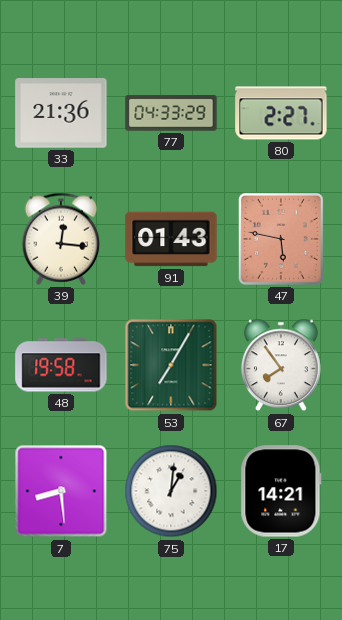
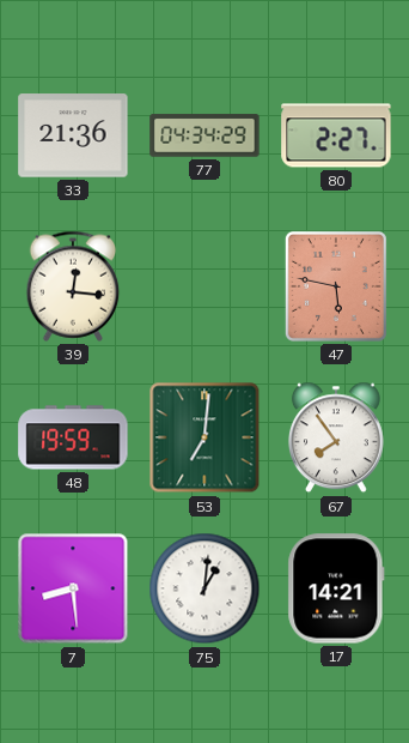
77: 04:33 -> 04:34 (204, 135)
91: 01:43 -> none (171, 239)
48: 19:58 -> 19:59 (73, 437)
53: 7:05 -> 7:01 (204, 437)
